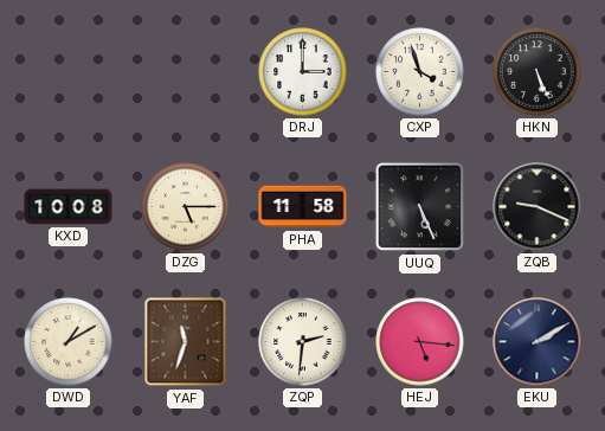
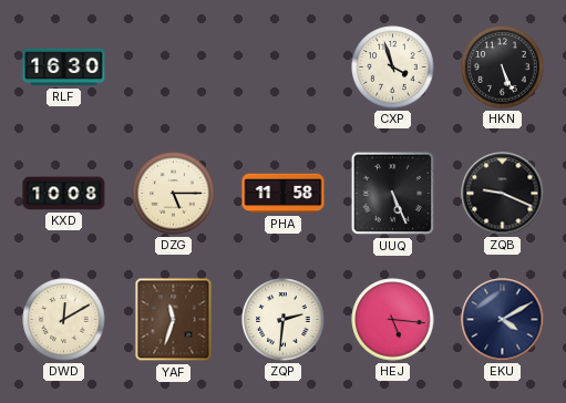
RLF: none -> 16:30 (64, 68)
DRJ: 3:00 -> none (303, 72)
DWD: 1:10 -> 12:10 (64, 320)
EKU: 2:10 -> 4:10 (503, 320)
